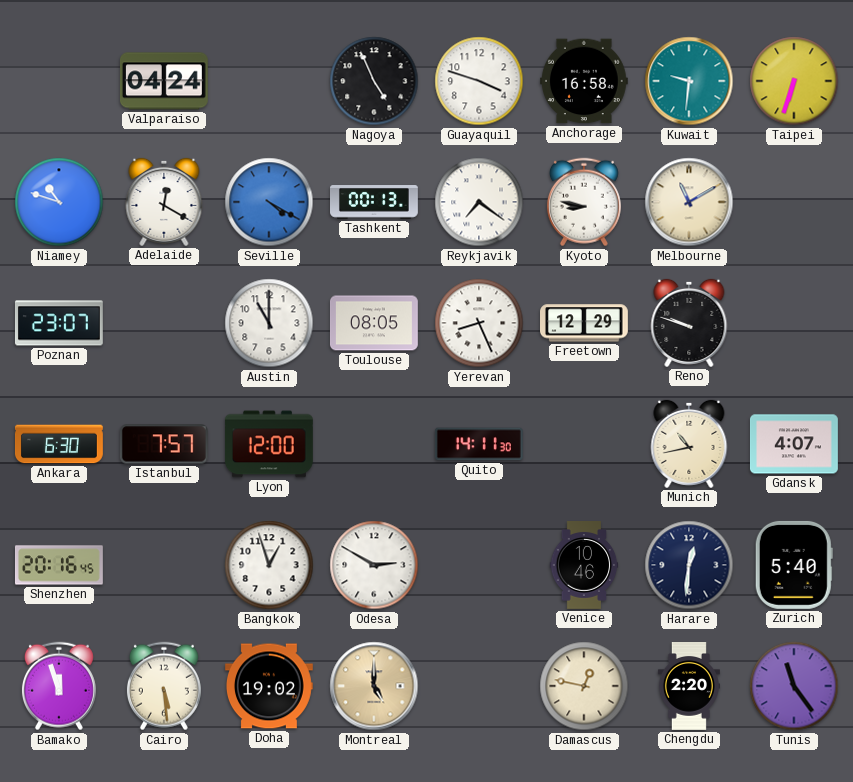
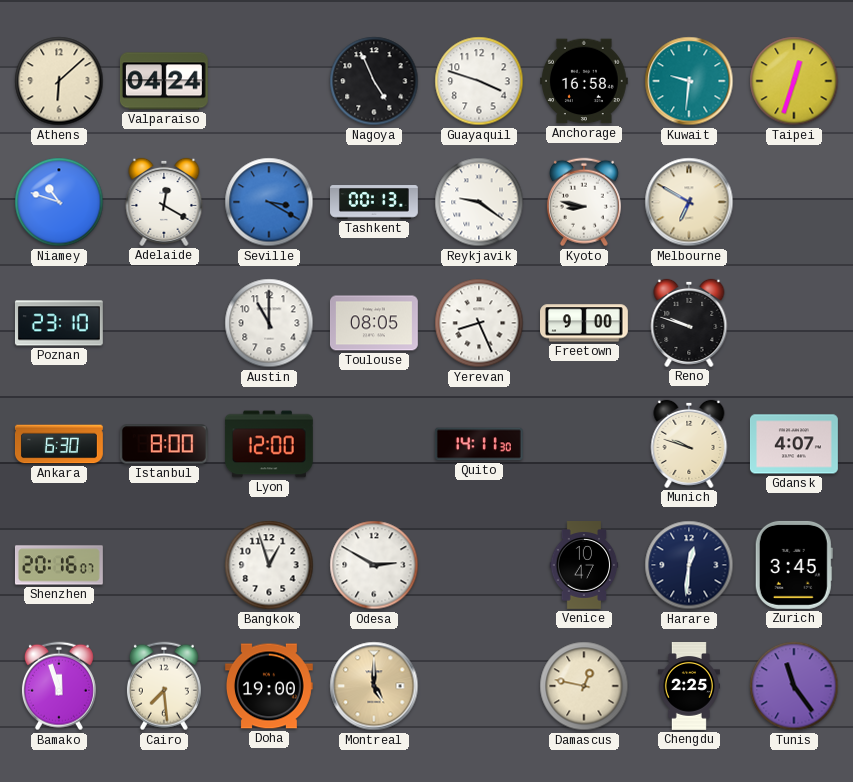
Athens: none -> 6:08 (59, 81)
Taipei: 6:33 -> 12:33 (794, 81)
Seville: 4:20 -> 3:20 (269, 202)
Reykjavik: 7:21 -> 9:21 (479, 202)
Melbourne: 11:10 -> 6:50 (689, 202)
Poznan: 23:07 -> 23:10 (59, 323)
Freetown: 12:29 -> 9:00 (585, 323)
Istanbul: 7:57 -> 8:00 (164, 444)
Munich: 10:43 -> 9:48 (689, 444)
Shenzhen: 20:16:45 -> 20:16:07 (59, 565)
Venice: 10:46 -> 10:47 (584, 566)
Zurich: 5:40 -> 3:45 (794, 565)
Cairo: 5:29 -> 7:29 (164, 686)
Doha: 19:02 -> 19:00 (269, 686)
Chengdu: 2:20 -> 2:25 (689, 687)
